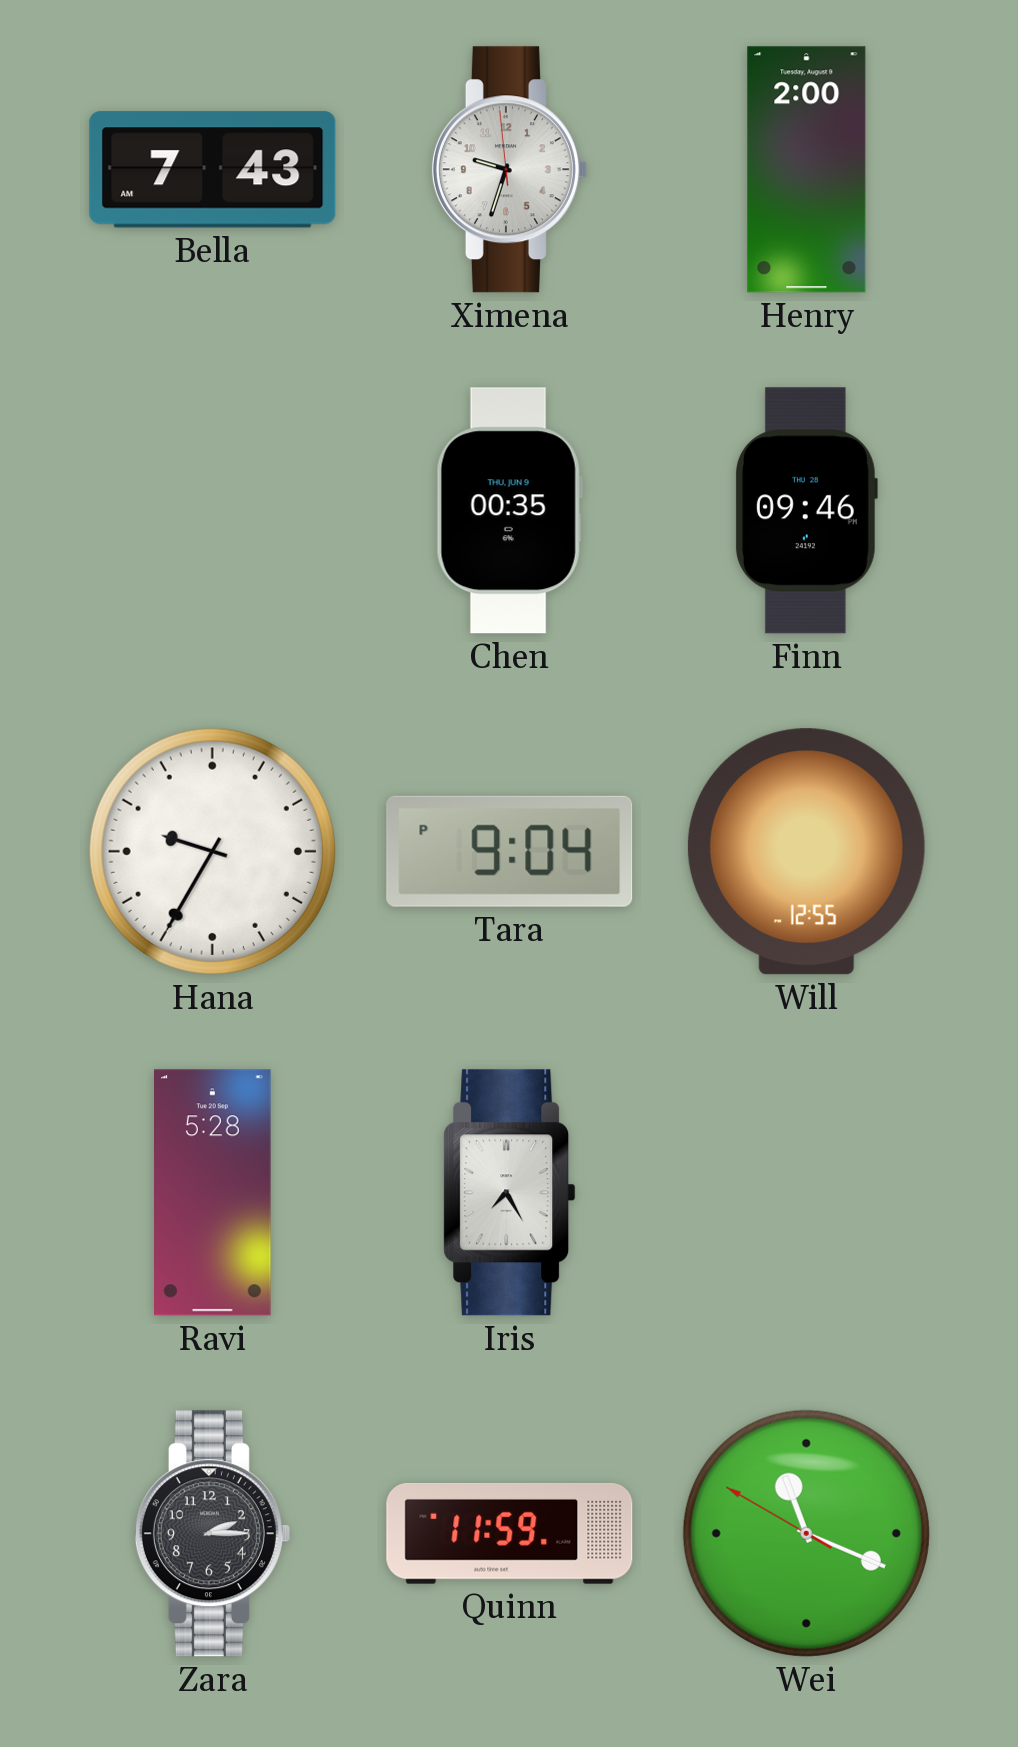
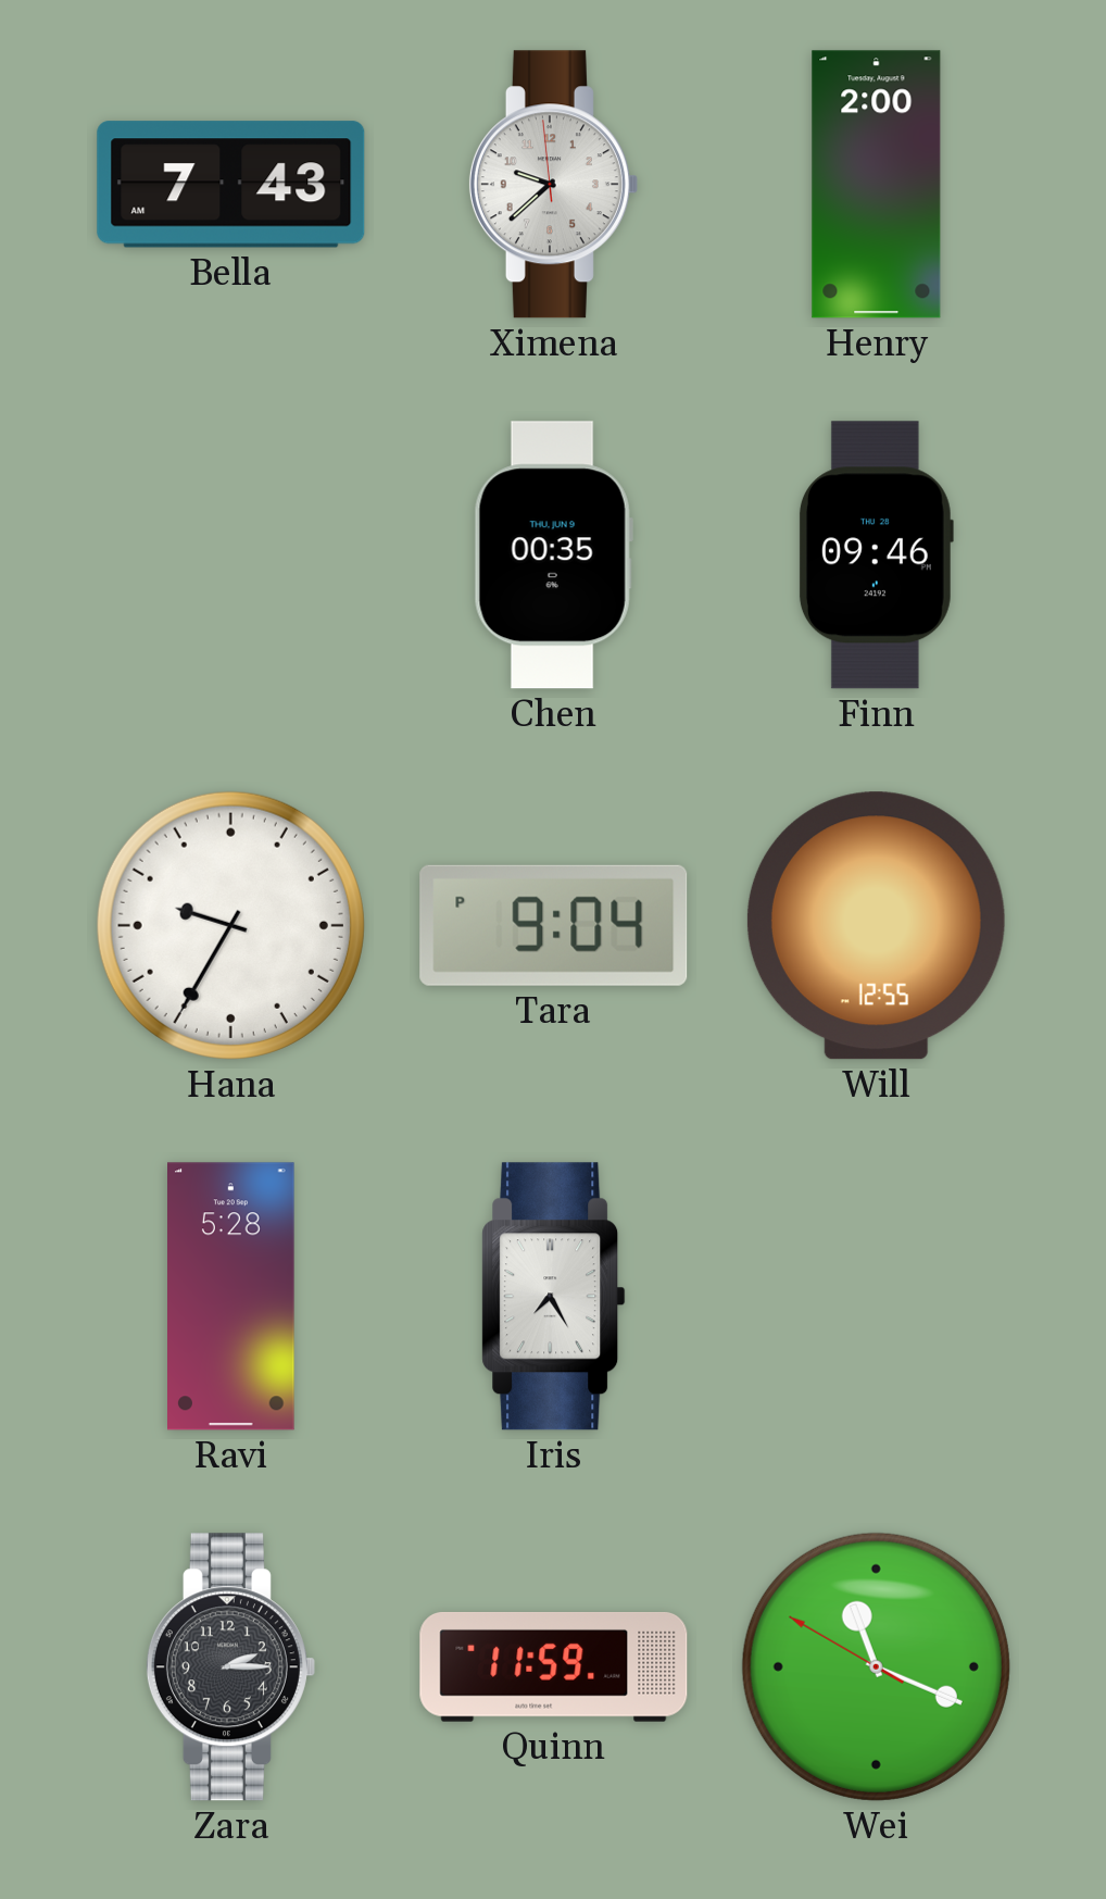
Ximena: 9:32 -> 9:37 (553, 185)
